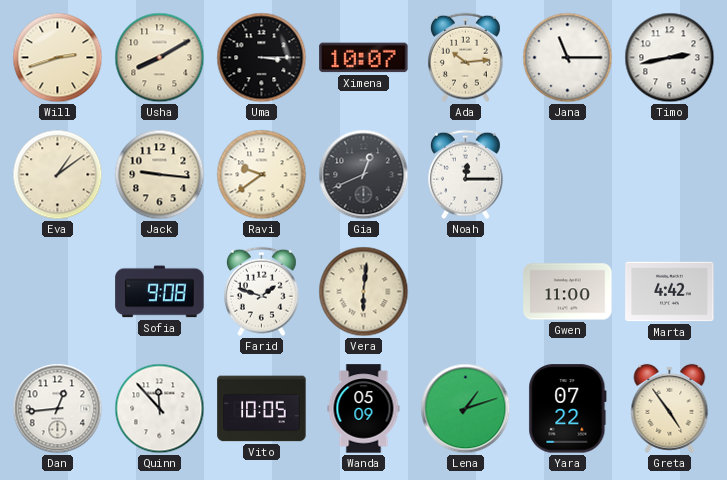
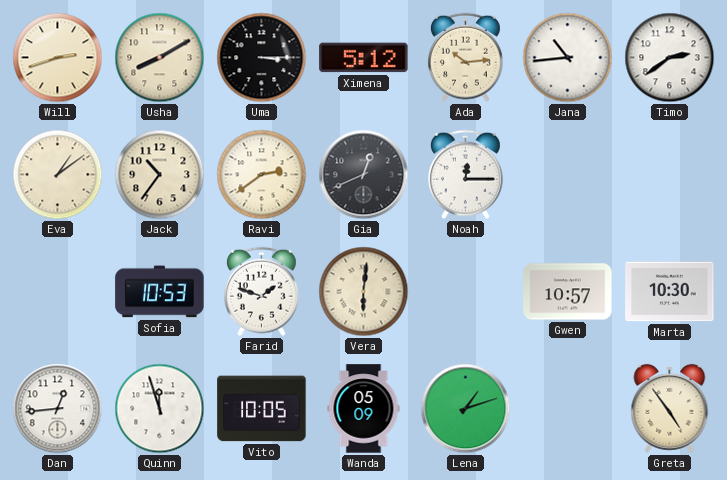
Ximena: 10:07 -> 5:12 (364, 58)
Jana: 11:15 -> 10:44 (568, 58)
Timo: 2:43 -> 2:39 (670, 58)
Jack: 9:16 -> 10:36 (160, 175)
Ravi: 9:39 -> 2:39 (262, 175)
Sofia: 9:08 -> 10:53 (160, 292)
Gwen: 11:00 -> 10:57 (568, 292)
Marta: 4:42 -> 10:30 (670, 292)
Quinn: 11:53 -> 11:57 (160, 409)
Yara: 07:22 -> none (568, 409)
